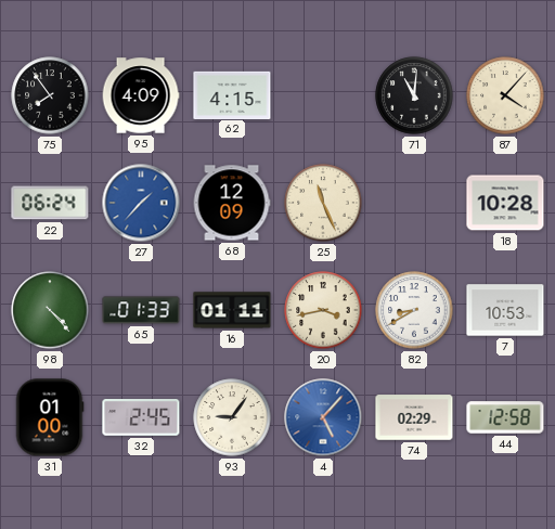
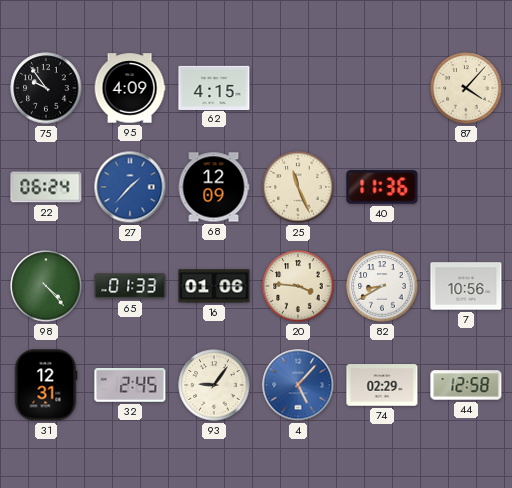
75: 7:54 -> 9:54 (46, 88)
71: 11:01 -> none (414, 95)
40: none -> 11:36 (382, 187)
18: 10:28 -> none (505, 203)
16: 01:11 -> 01:06 (214, 286)
20: 3:43 -> 3:46 (298, 286)
7: 10:53 -> 10:56 (466, 286)
31: 01:00 -> 12:31 (46, 385)
